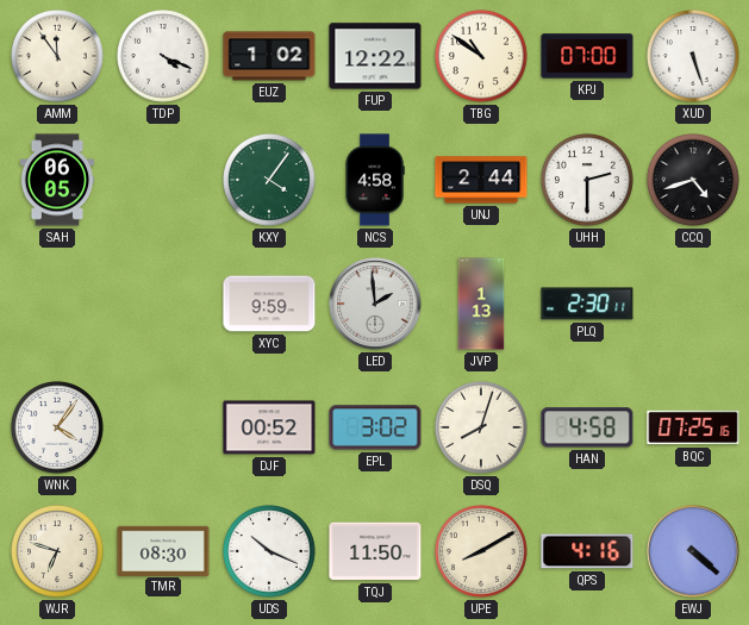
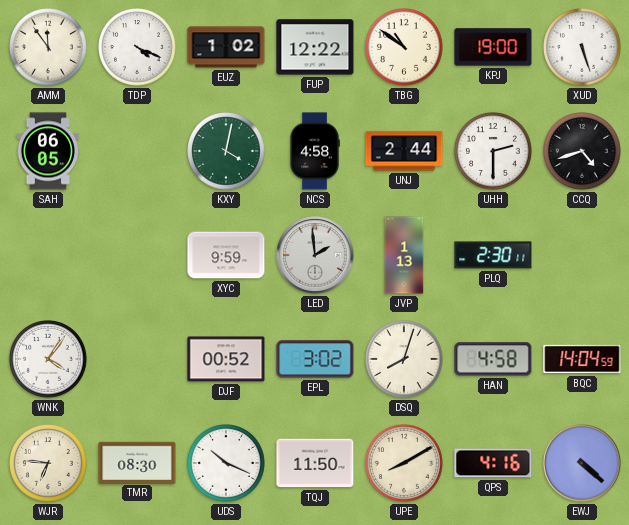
KPJ: 07:00 -> 19:00 (493, 47)
KXY: 4:06 -> 4:02 (227, 152)
BQC: 07:25 -> 14:04 (582, 359)
WJR: 6:48 -> 6:46 (49, 464)
